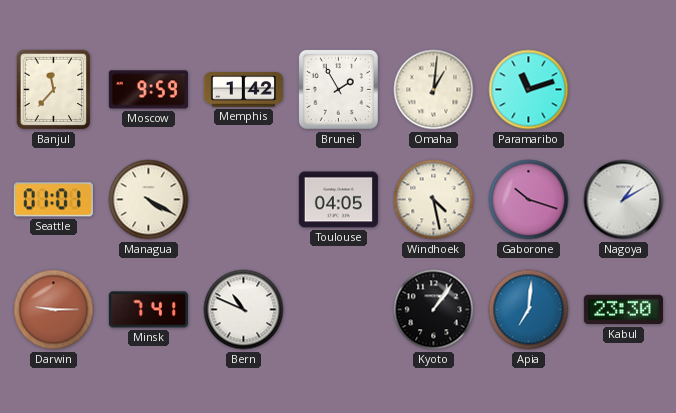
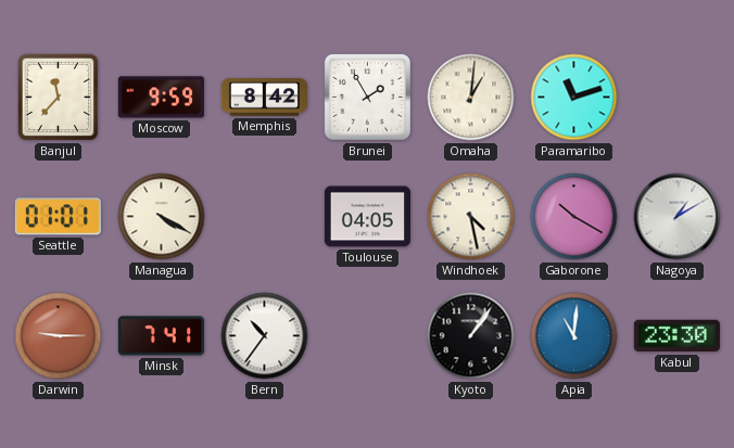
Memphis: 1:42 -> 8:42 (264, 98)
Gaborone: 10:18 -> 10:20 (574, 217)
Bern: 10:49 -> 10:36 (265, 336)
Apia: 7:01 -> 11:01 (574, 336)
